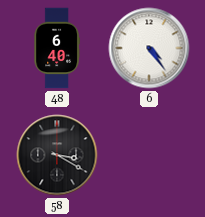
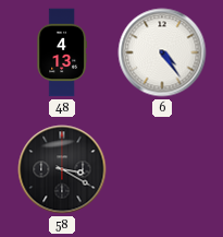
48: 6:40 -> 4:13 (62, 52)
